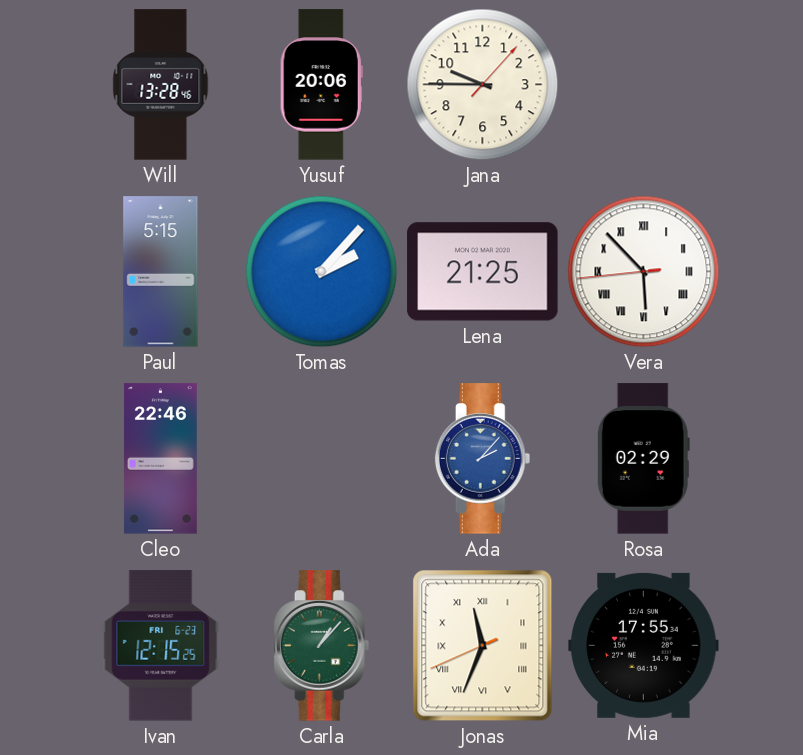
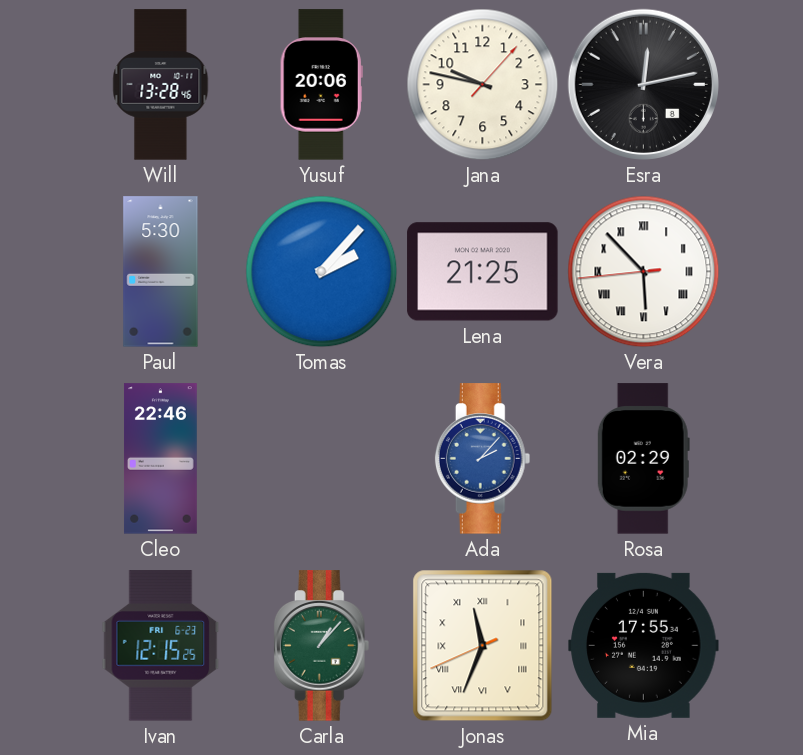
Jana: 9:45 -> 9:47 (483, 85)
Esra: none -> 12:13 (643, 84)
Paul: 5:15 -> 5:30 (161, 272)
